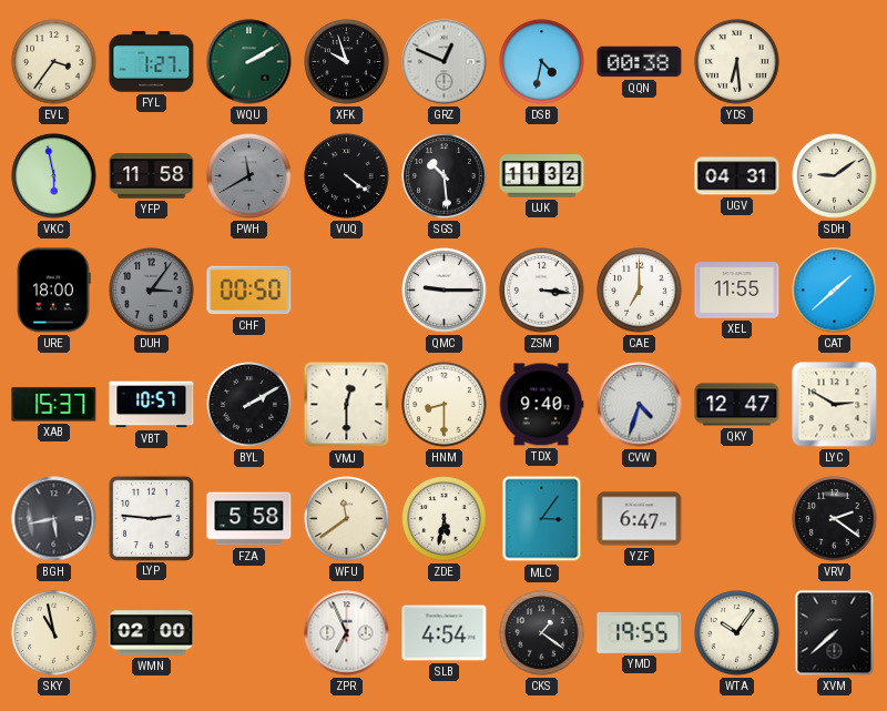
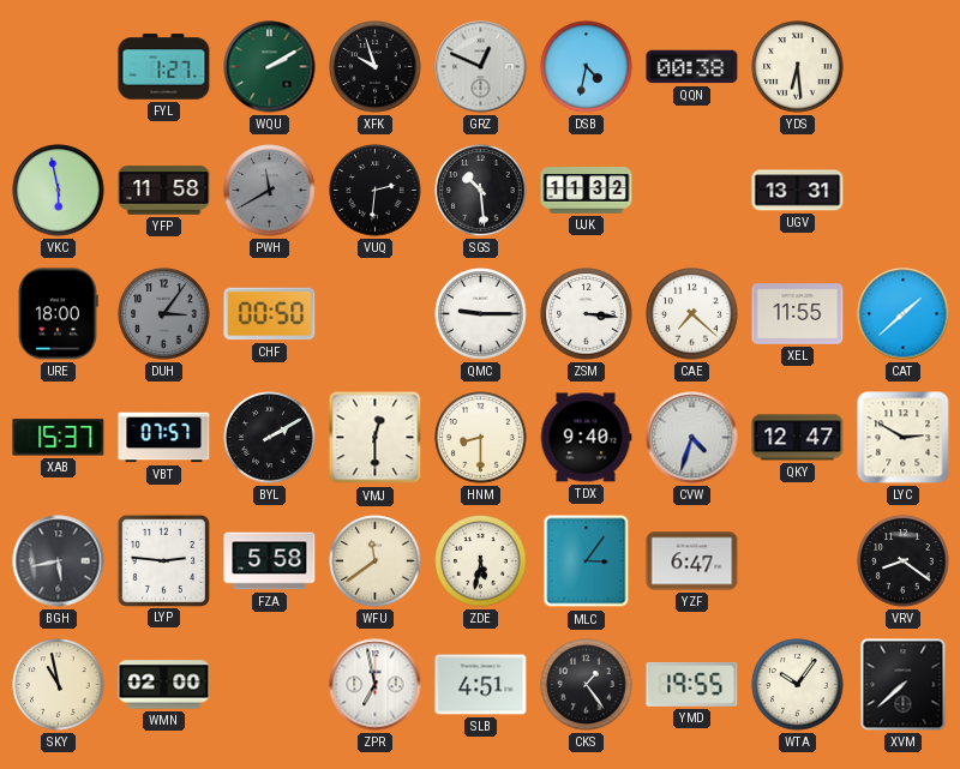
EVL: 3:36 -> none (54, 62)
VUQ: 4:21 -> 2:31 (376, 191)
UGV: 04:31 -> 13:31 (798, 191)
SDH: 9:09 -> none (835, 176)
CAE: 7:00 -> 7:22 (692, 314)
VBT: 10:57 -> 07:57 (164, 438)
VRV: 2:21 -> 8:21 (904, 561)
ZPR: 6:56 -> 6:58 (376, 685)
SLB: 4:54 -> 4:51 (481, 685)
CKS: 1:21 -> 1:24 (587, 685)
